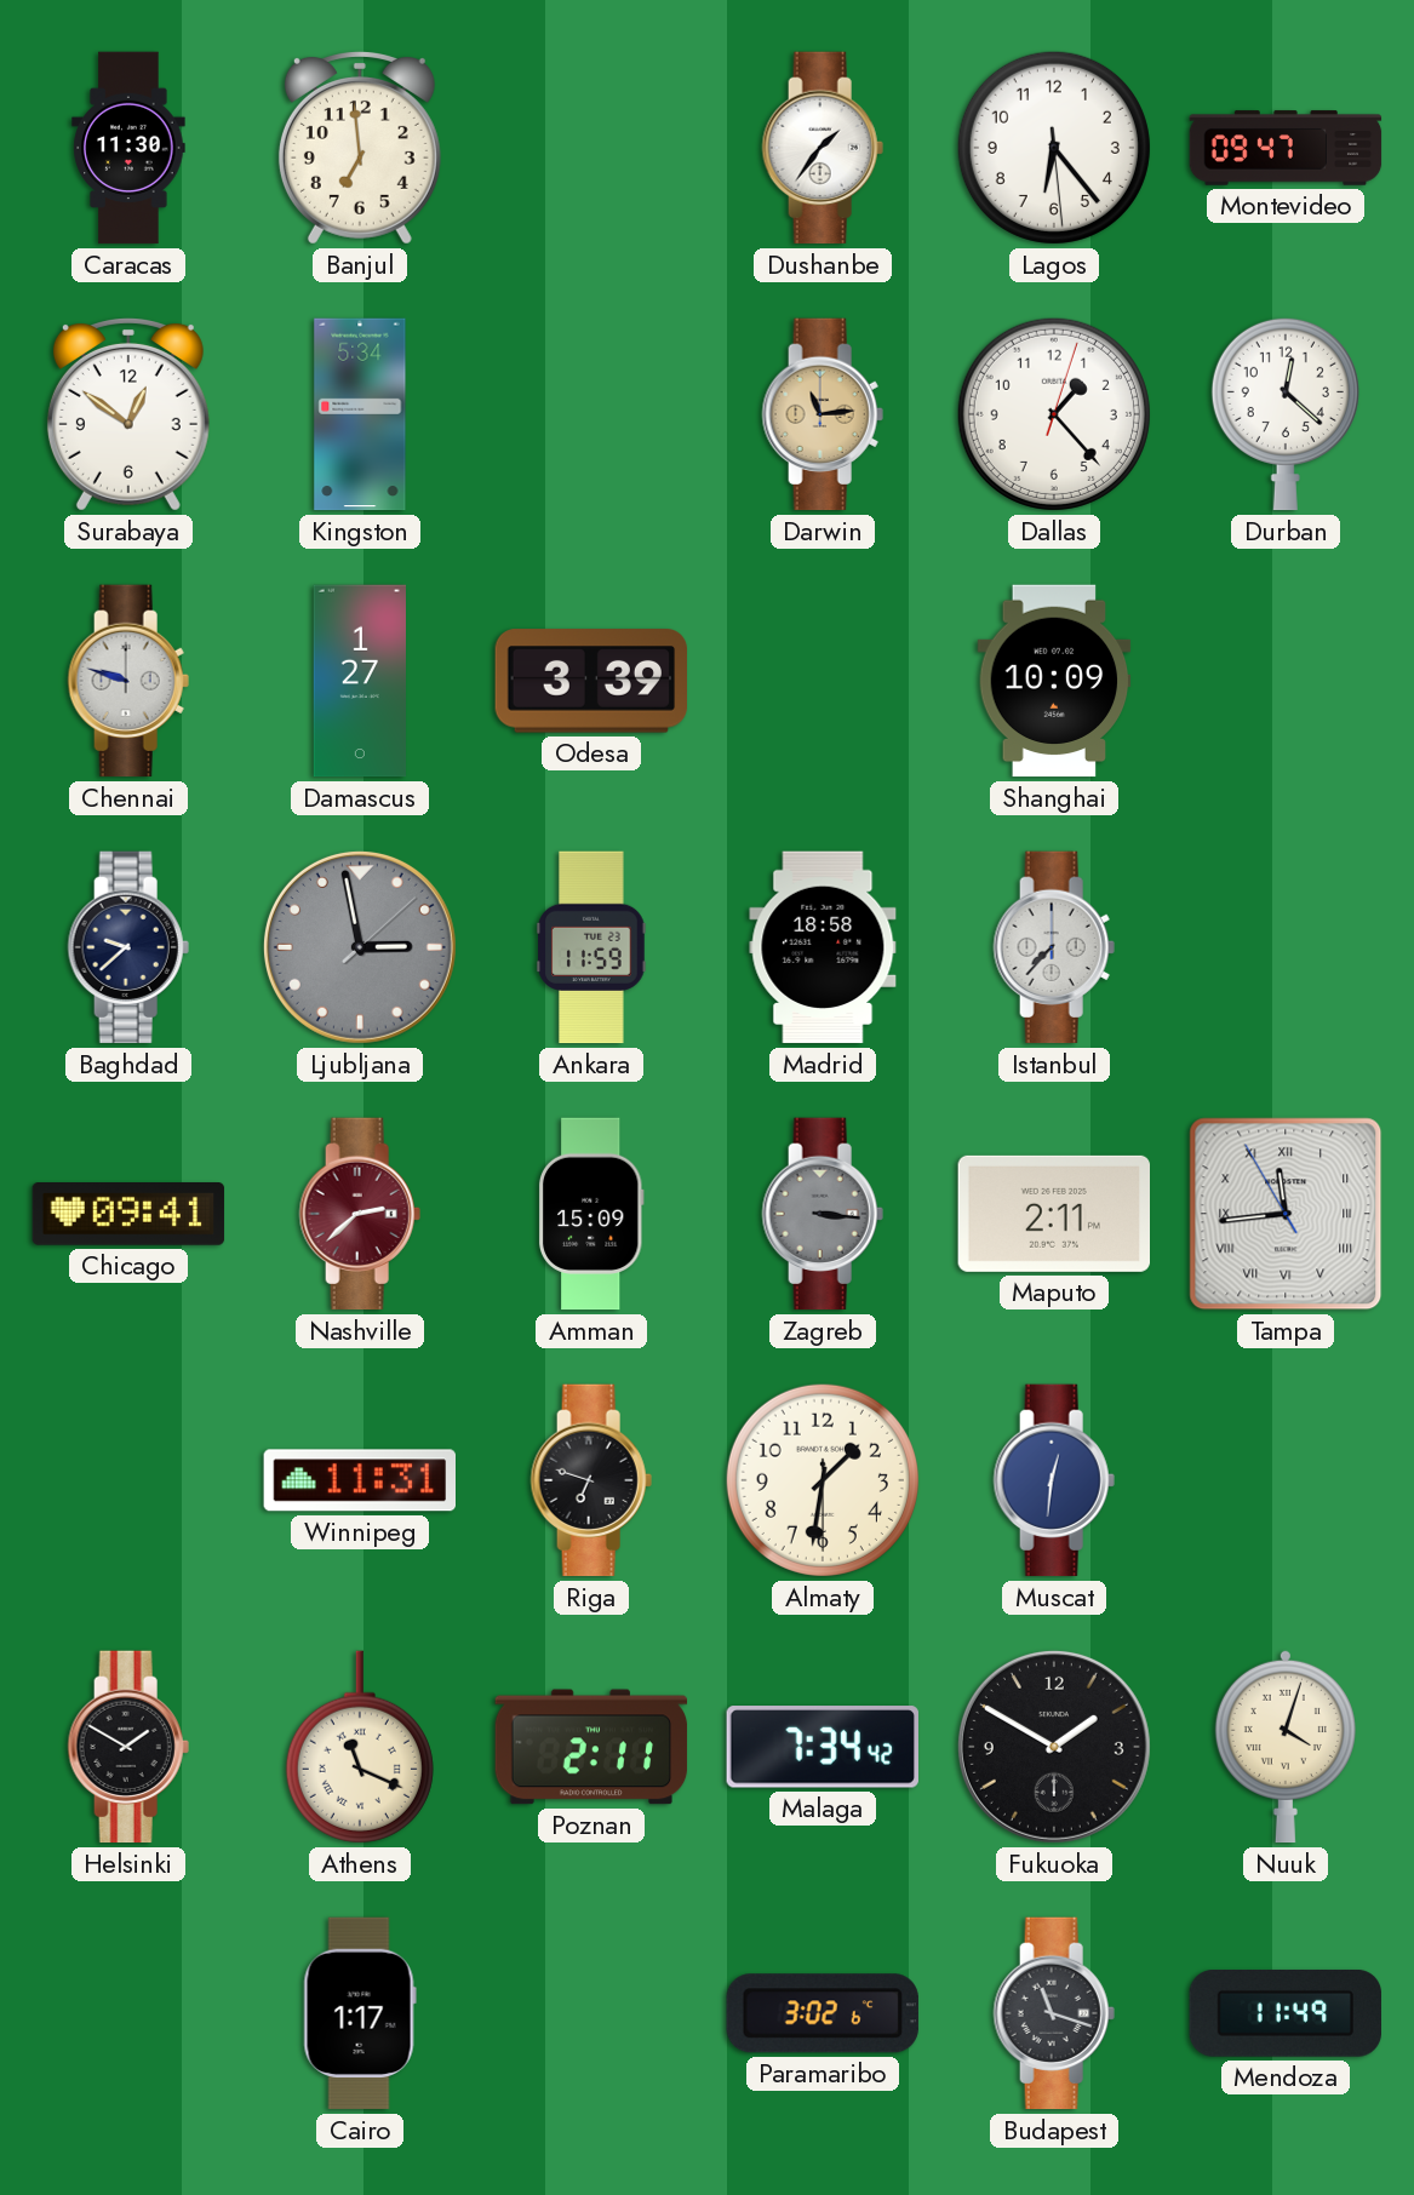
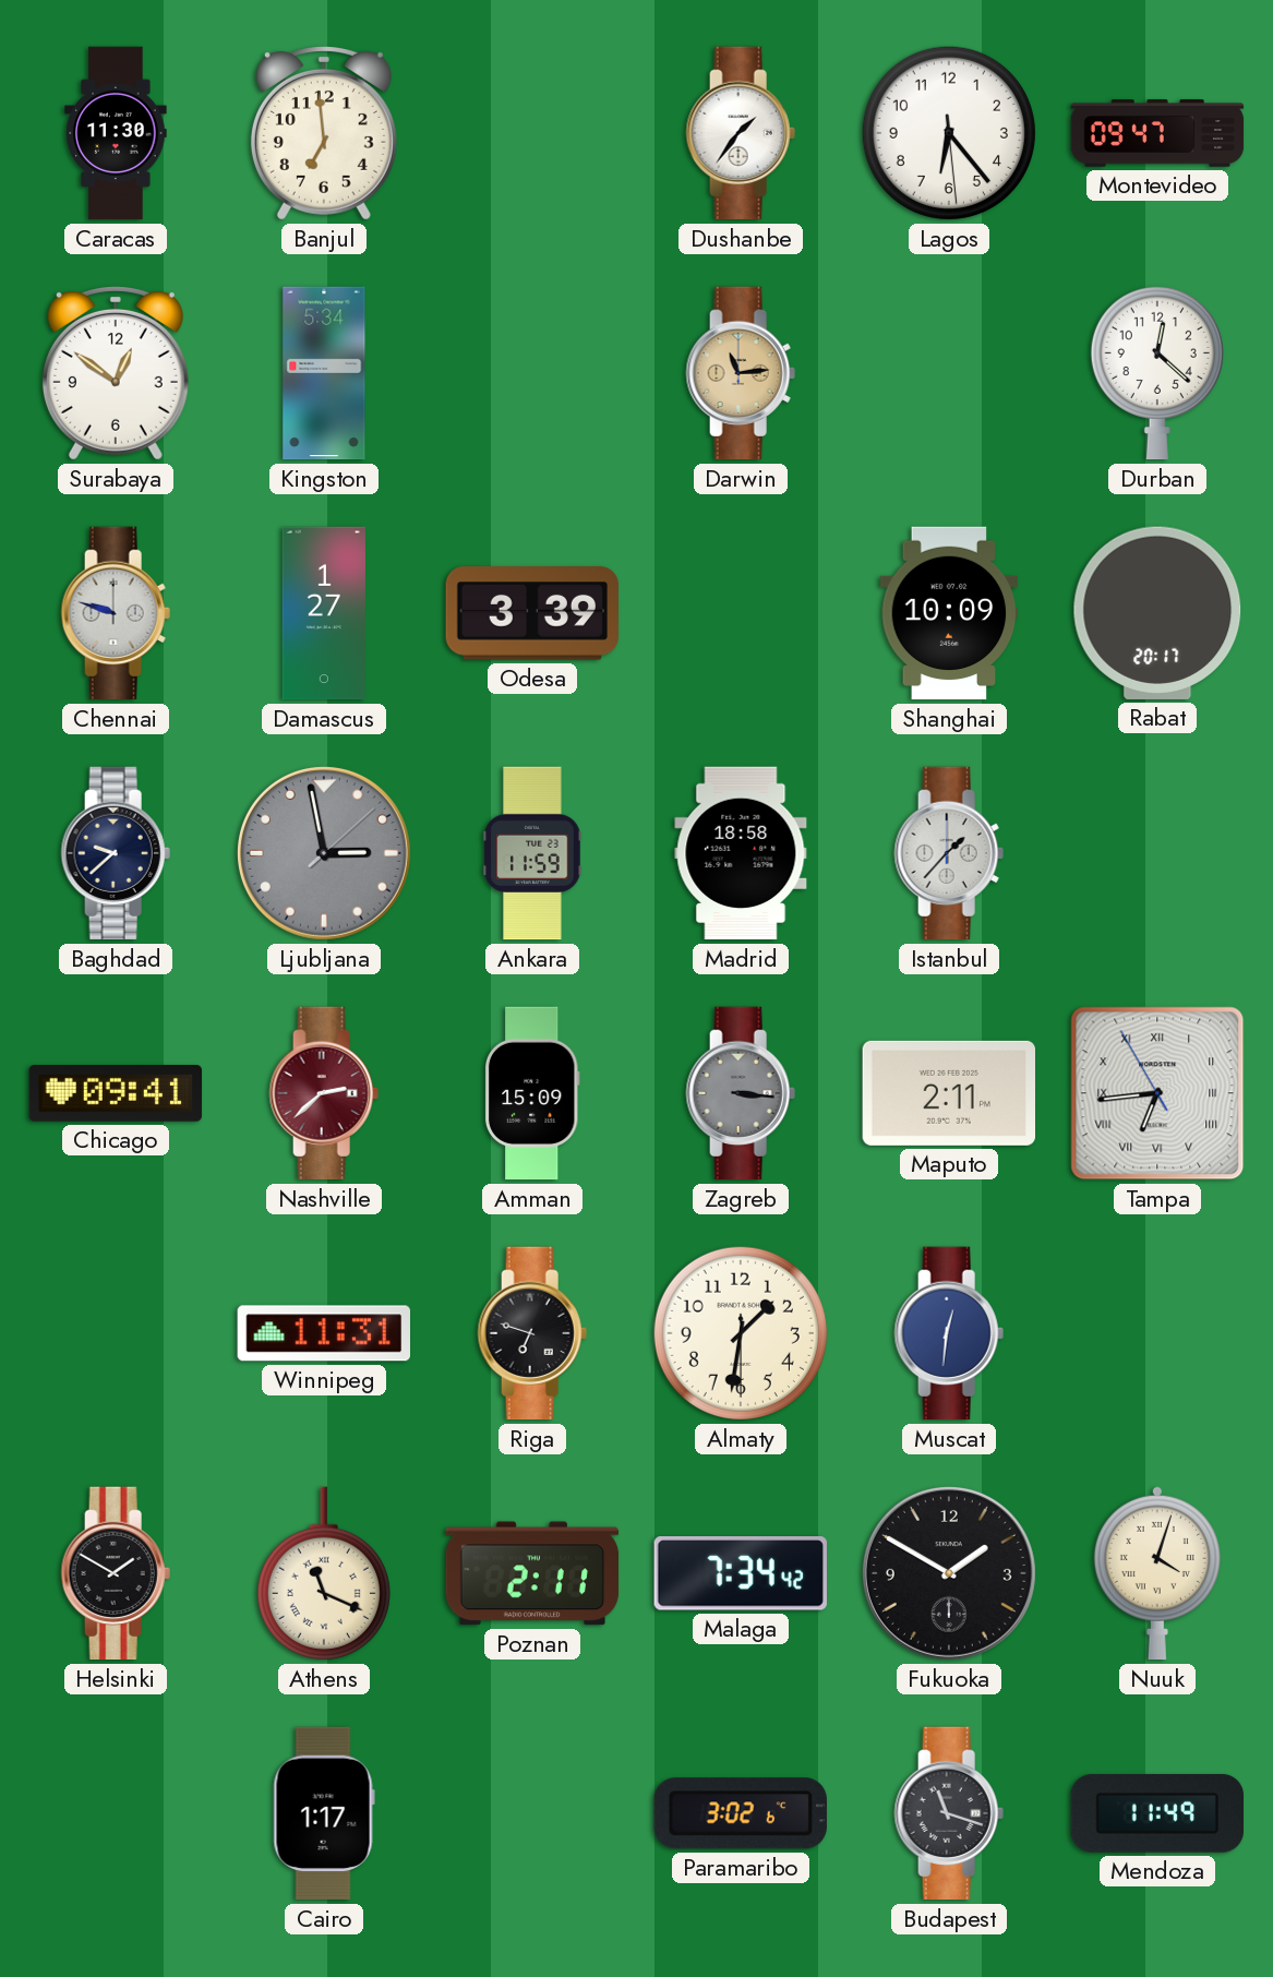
Dallas: 1:23 -> none (1054, 414)
Rabat: none -> 20:17 (1157, 613)
Istanbul: 7:37 -> 1:37 (949, 853)
Tampa: 11:43 -> 6:43 (1157, 1093)
